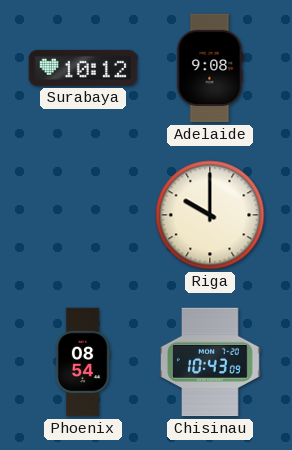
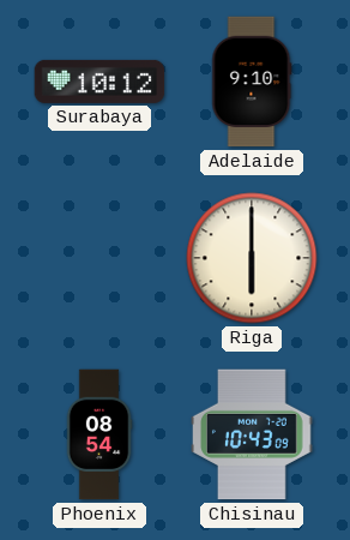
Adelaide: 9:08 -> 9:10 (252, 82)
Riga: 10:00 -> 6:00 (252, 258)
